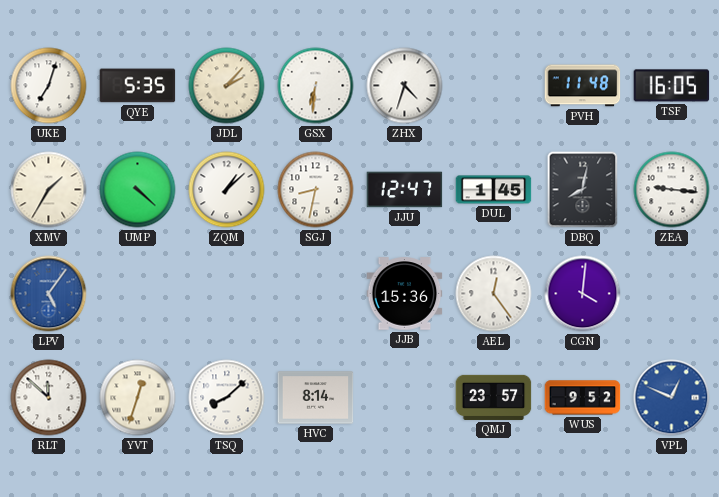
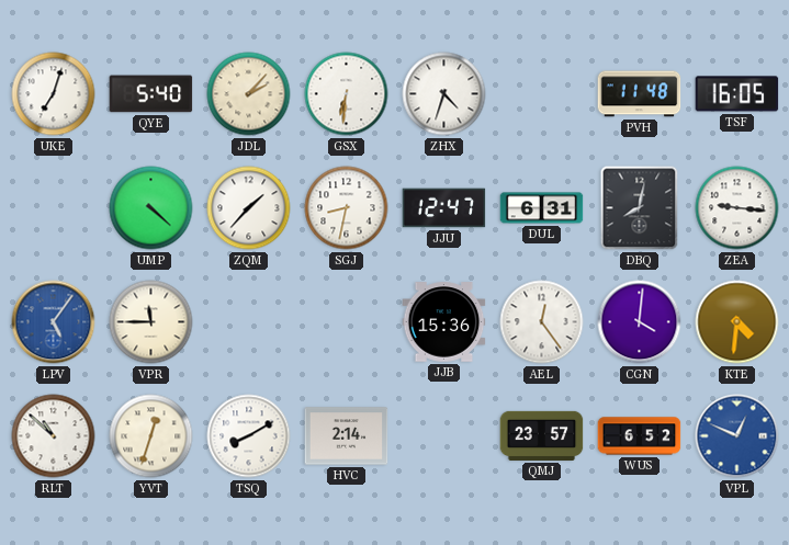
QYE: 5:35 -> 5:40 (151, 94)
XMV: 1:35 -> none (49, 190)
ZQM: 1:08 -> 1:37 (249, 208)
DUL: 1:45 -> 6:31 (542, 208)
VPR: none -> 11:45 (151, 322)
KTE: none -> 4:31 (737, 322)
RLT: 11:52 -> 10:52 (54, 436)
TSQ: 8:08 -> 8:10 (249, 436)
HVC: 8:14 -> 2:14 (347, 436)
WUS: 9:52 -> 6:52 (640, 436)
